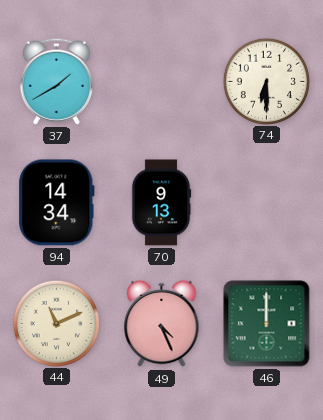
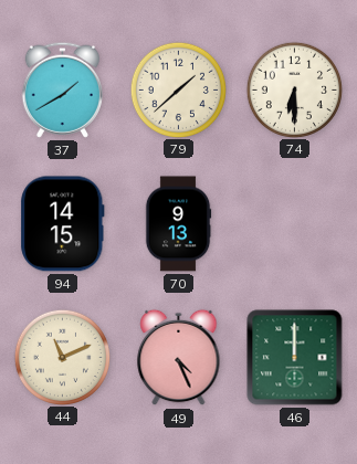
79: none -> 1:38 (178, 89)
94: 14:34 -> 14:15 (63, 224)
